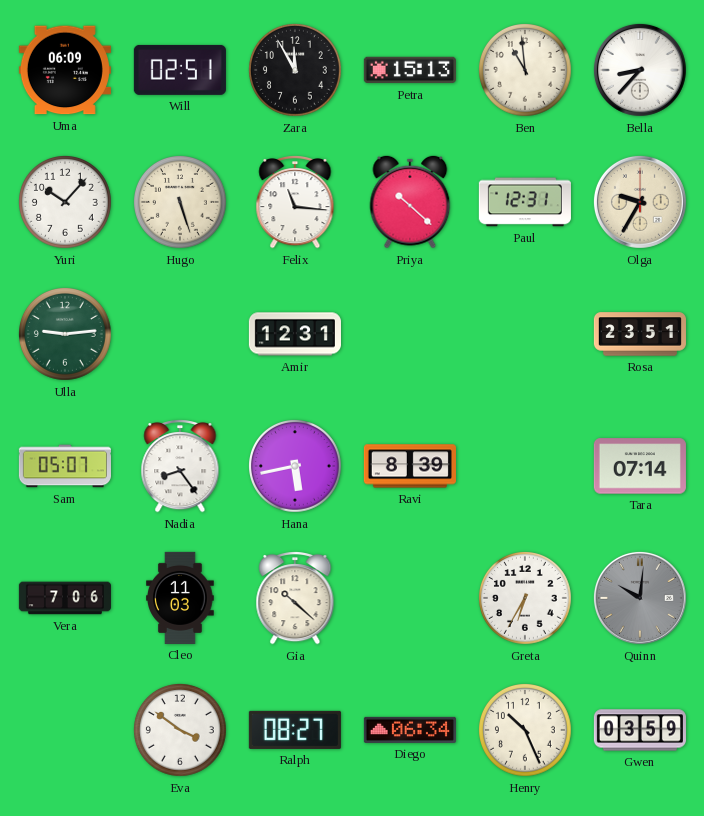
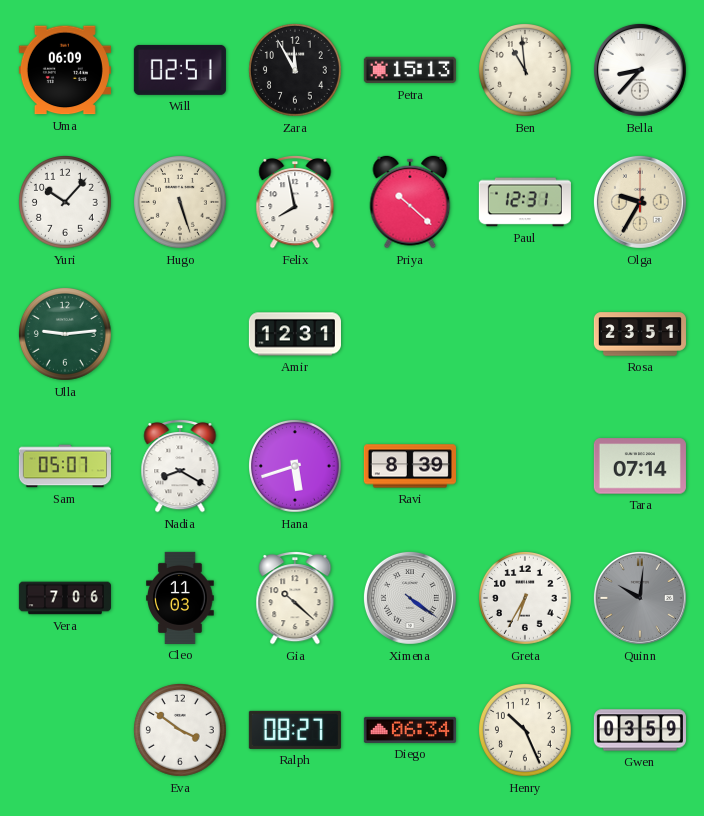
Felix: 11:16 -> 7:58 (295, 202)
Nadia: 8:24 -> 8:20 (180, 466)
Hana: 5:43 -> 5:42 (296, 467)
Ximena: none -> 4:21 (410, 598)
